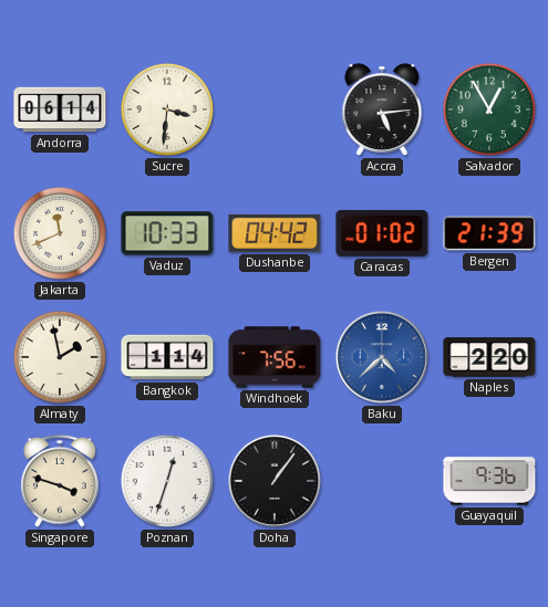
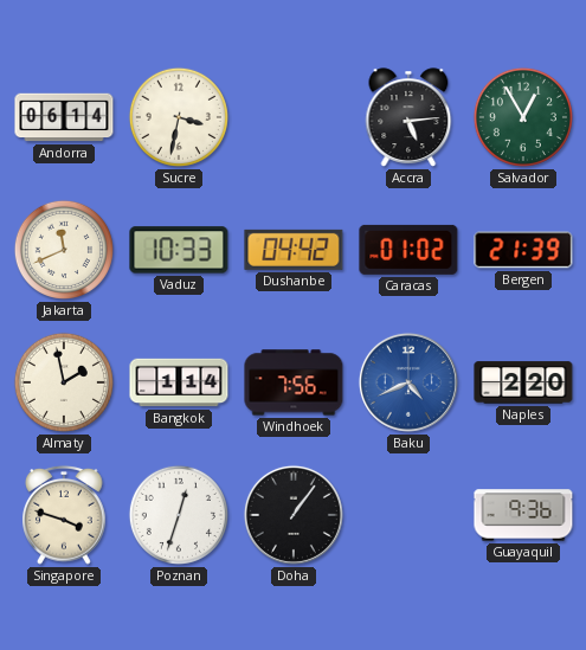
Sucre: 3:31 -> 3:32 (179, 117)
Baku: 4:38 -> 4:41 (408, 382)
